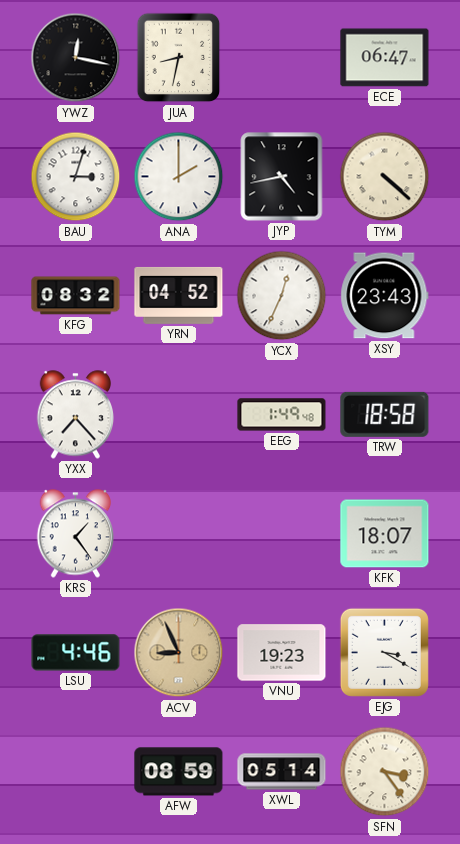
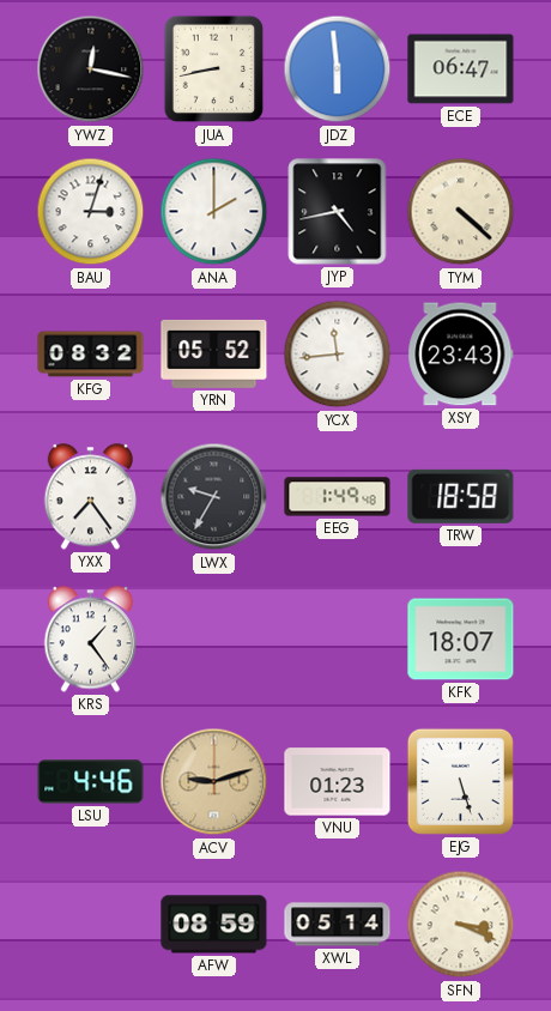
JUA: 8:32 -> 8:43 (214, 69)
JDZ: none -> 5:59 (338, 69)
YRN: 04:52 -> 05:52 (214, 353)
YCX: 12:34 -> 11:44 (338, 355)
YXX: 7:23 -> 7:24 (91, 497)
LWX: none -> 9:35 (214, 497)
ACV: 8:56 -> 9:12 (214, 782)
VNU: 19:23 -> 01:23 (338, 782)
EJG: 3:20 -> 5:27 (460, 781)
SFN: 3:24 -> 3:19 (461, 925)
